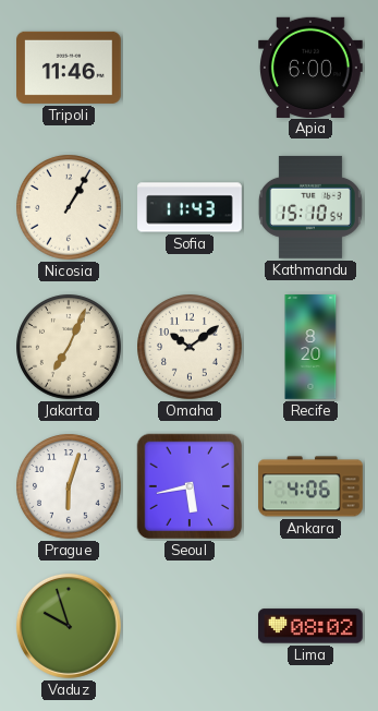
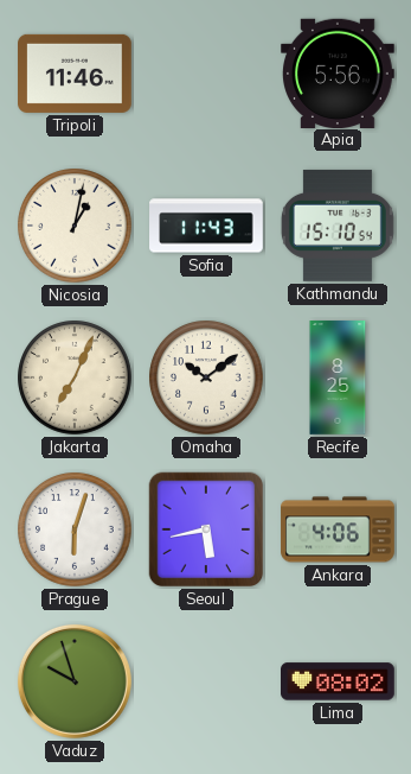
Apia: 6:00 -> 5:56 (339, 72)
Nicosia: 1:05 -> 1:02 (75, 226)
Recife: 8:20 -> 8:25 (338, 378)
